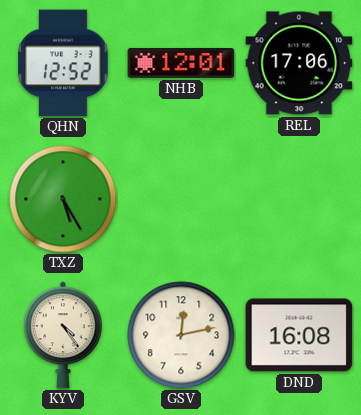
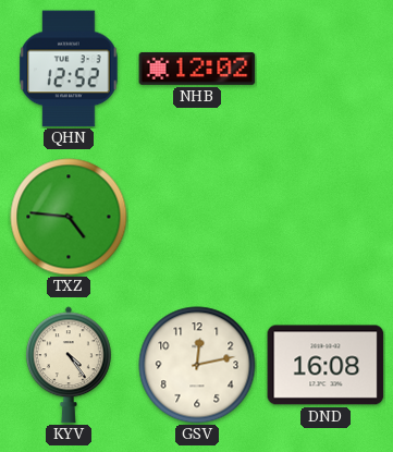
NHB: 12:01 -> 12:02 (197, 69)
REL: 17:06 -> none (299, 63)
TXZ: 5:25 -> 4:46 (69, 217)
